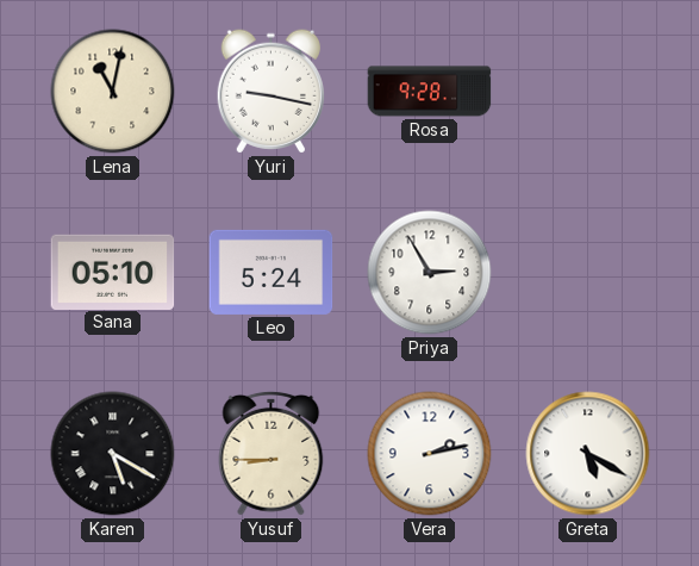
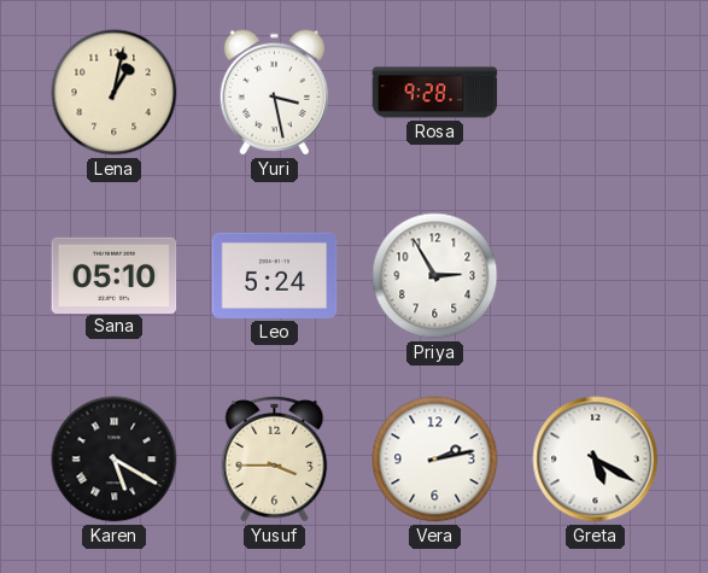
Lena: 11:02 -> 1:02 (115, 93)
Yuri: 9:17 -> 3:28 (274, 93)
Yusuf: 8:45 -> 3:45 (275, 458)
